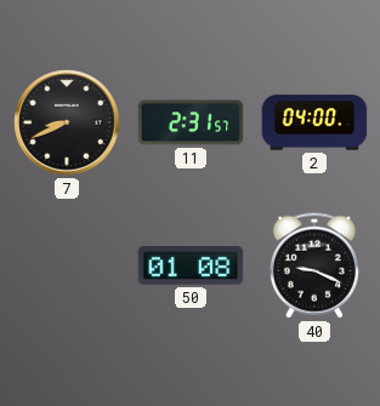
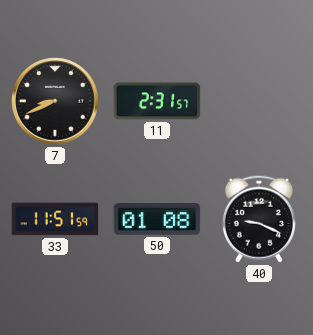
2: 04:00 -> none (314, 122)
33: none -> 11:51 (55, 219)
